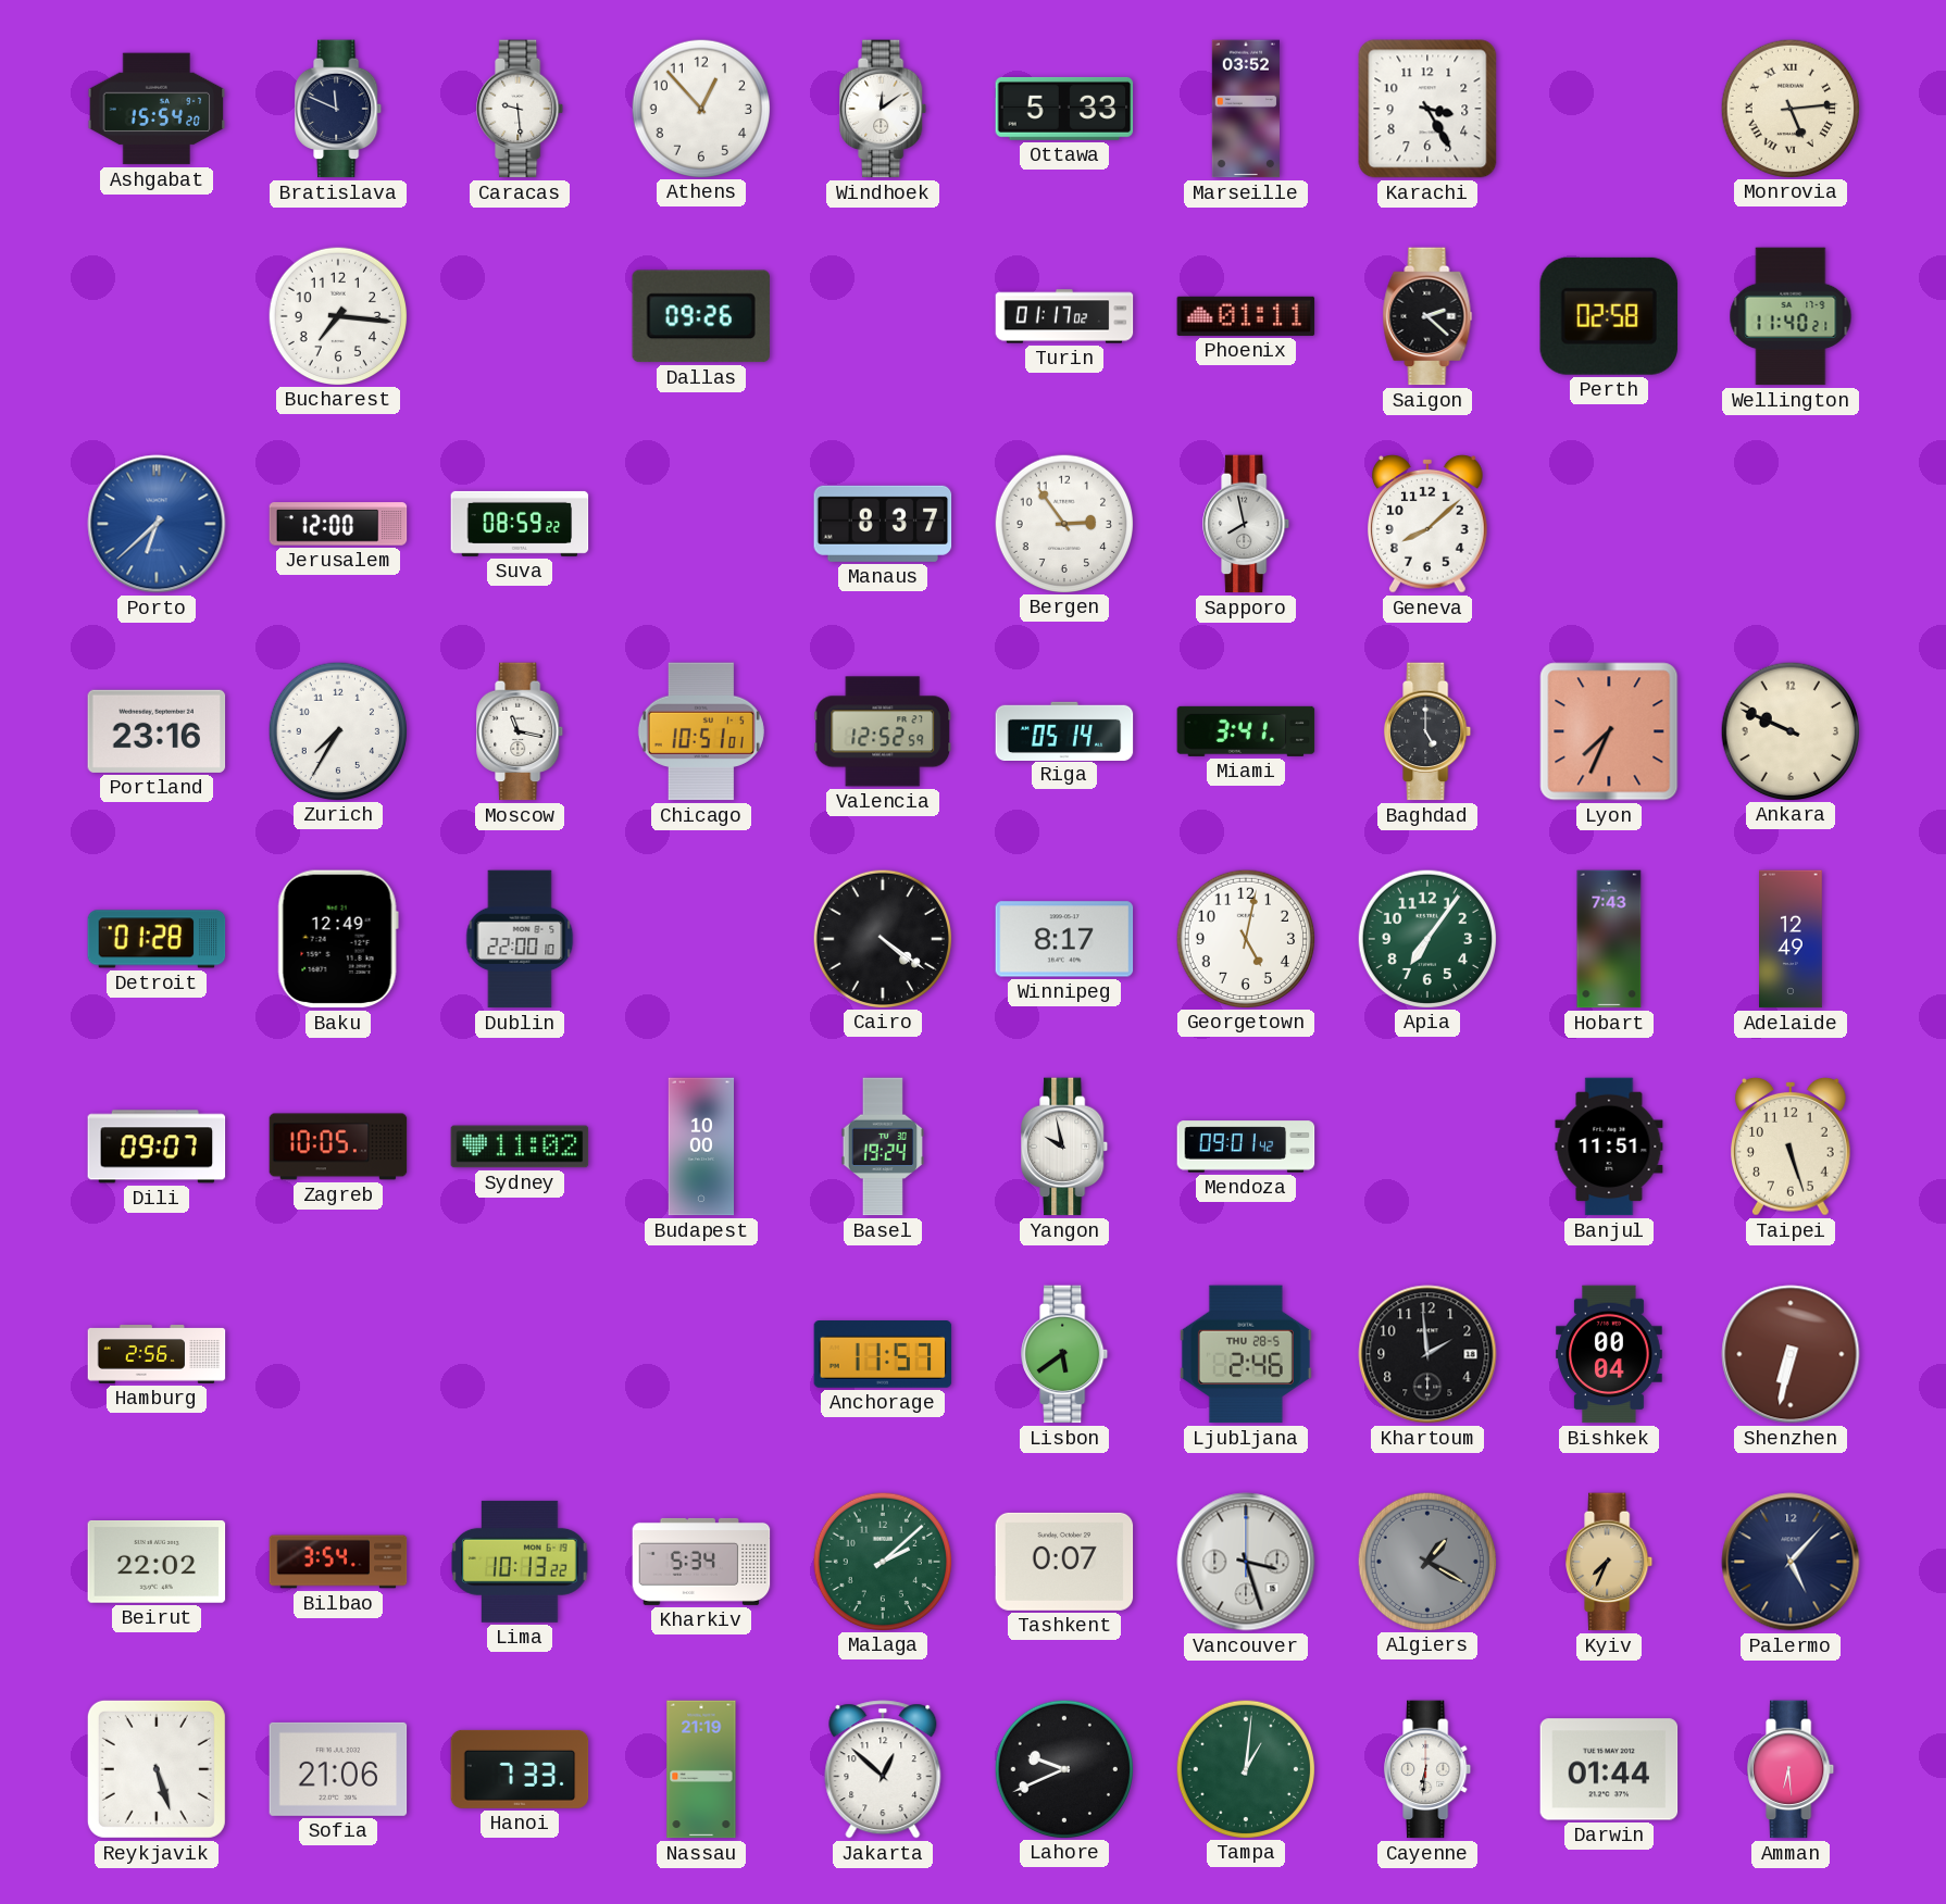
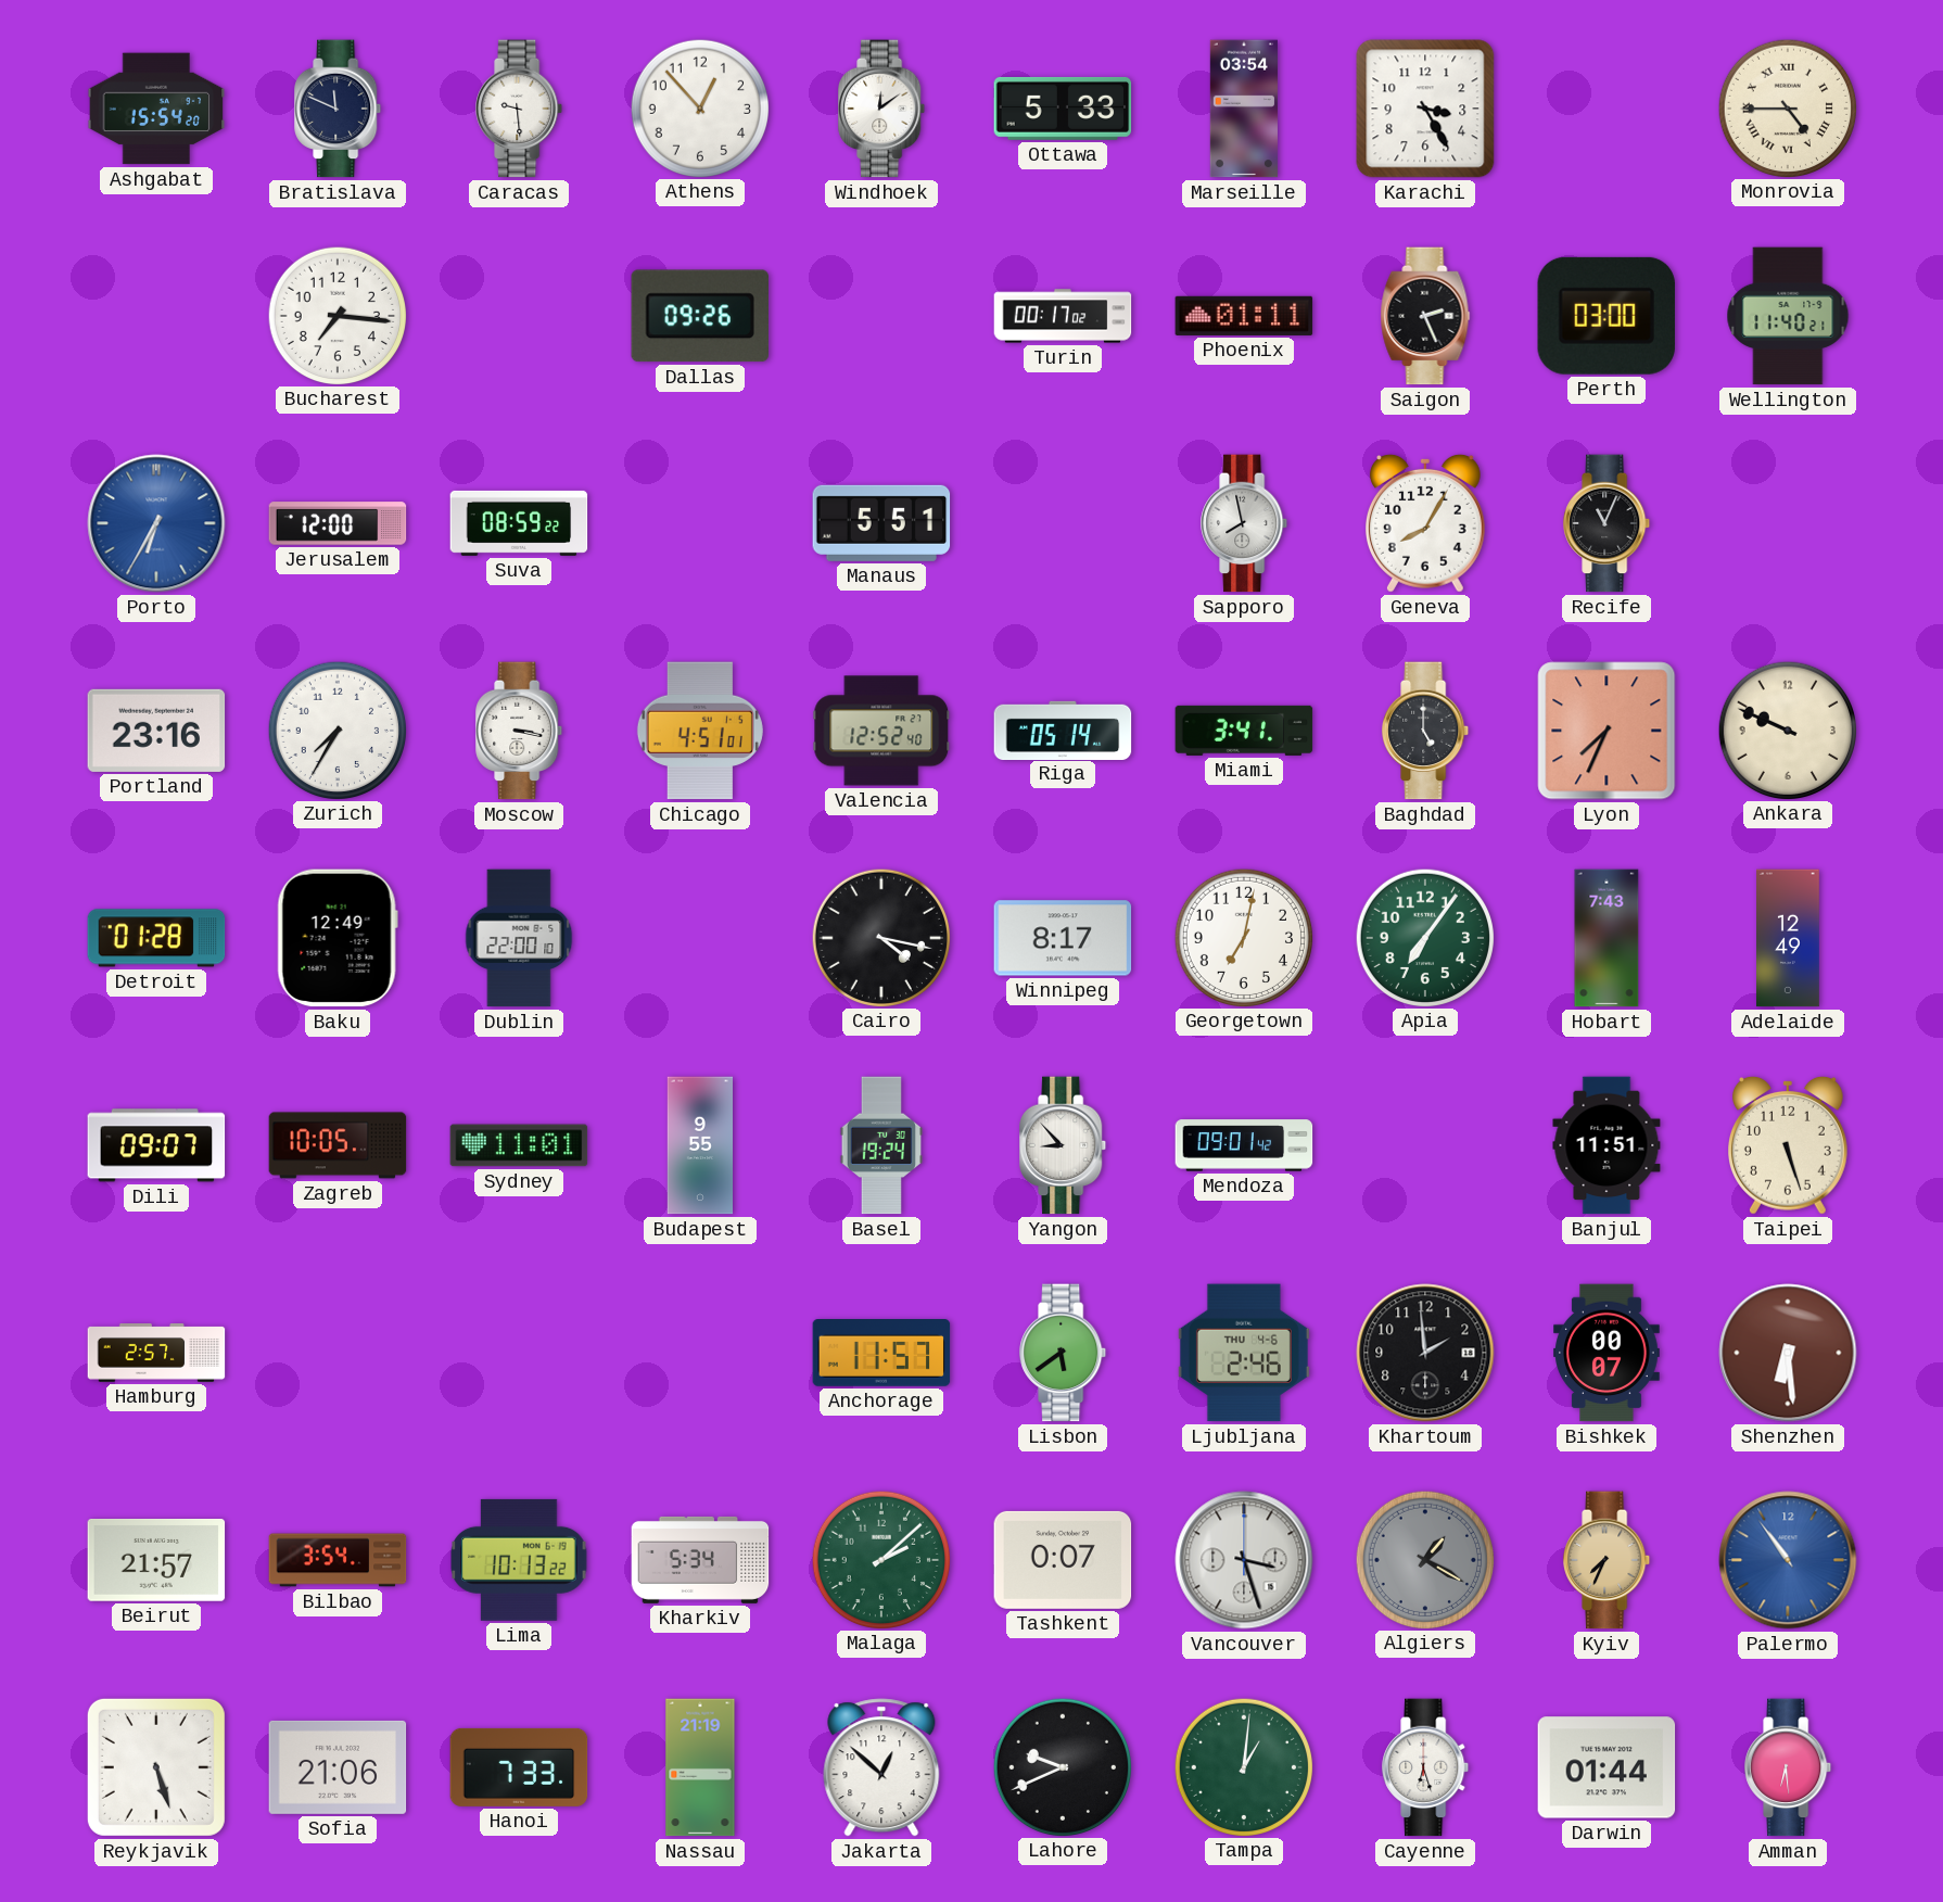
Marseille: 03:52 -> 03:54 (1243, 109)
Monrovia: 5:14 -> 4:45 (1787, 107)
Turin: 01:17 -> 00:17 (1063, 316)
Saigon: 2:22 -> 2:26 (1425, 316)
Perth: 02:58 -> 03:00 (1607, 316)
Porto: 6:38 -> 6:35 (156, 523)
Manaus: 8:37 -> 5:51 (881, 523)
Bergen: 2:54 -> none (1063, 523)
Geneva: 8:08 -> 8:05 (1426, 524)
Recife: none -> 11:04 (1608, 523)
Moscow: 11:17 -> 3:17 (520, 731)
Chicago: 10:51 -> 4:51 (700, 731)
Valencia: 12:52:59 -> 12:52:40 (881, 731)
Cairo: 4:21 -> 4:17 (880, 937)
Georgetown: 5:02 -> 7:02 (1243, 937)
Sydney: 11:02 -> 11:01 (519, 1145)
Budapest: 10:00 -> 9:55 (699, 1145)
Yangon: 9:58 -> 8:53 (1064, 1145)
Hamburg: 2:56 -> 2:57 (156, 1354)
Ljubljana date: THU 28-5 -> THU 4-6 (1244, 1353)
Bishkek: 00:04 -> 00:07 (1608, 1353)
Shenzhen: 6:32 -> 6:29 (1788, 1353)
Beirut: 22:02 -> 21:57 (156, 1561)
Palermo: 5:07 -> 10:54 (1788, 1560)
Palermo dial: navy -> blue (1788, 1560)
Cayenne: 6:31 -> 6:27 (1426, 1767)
